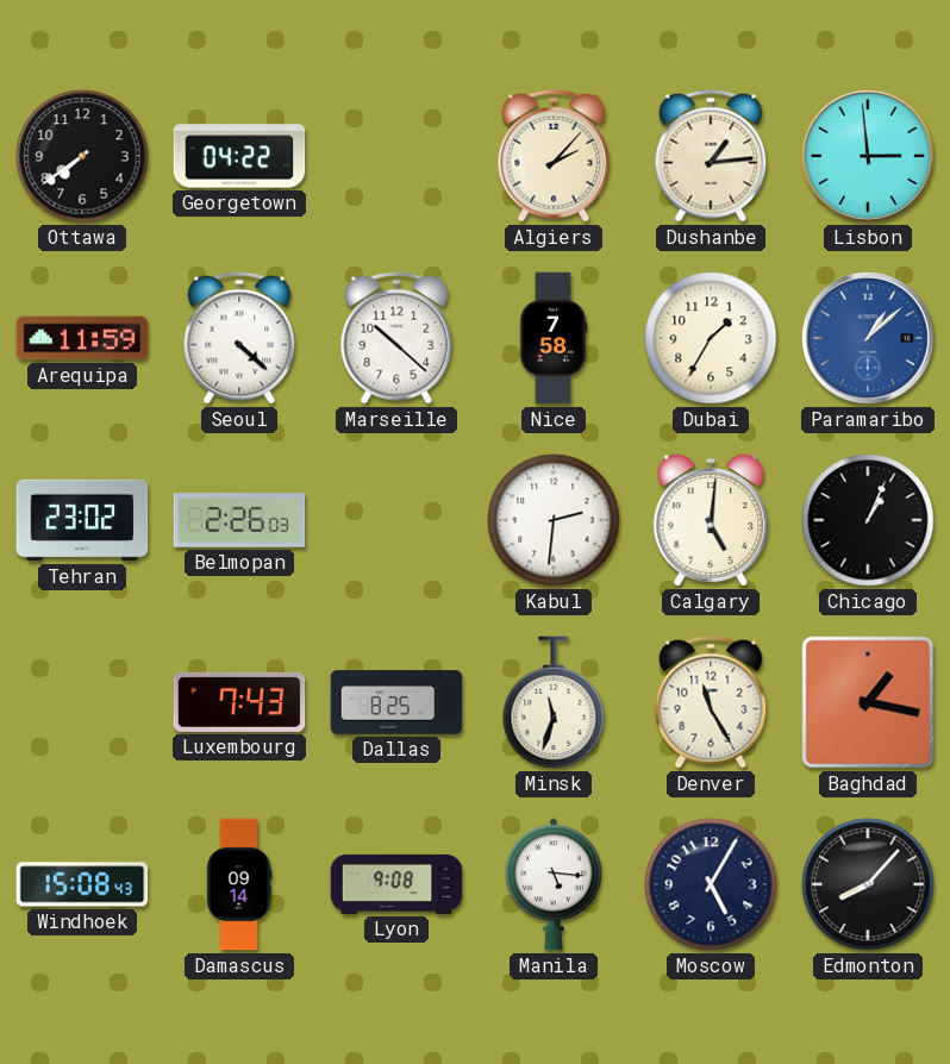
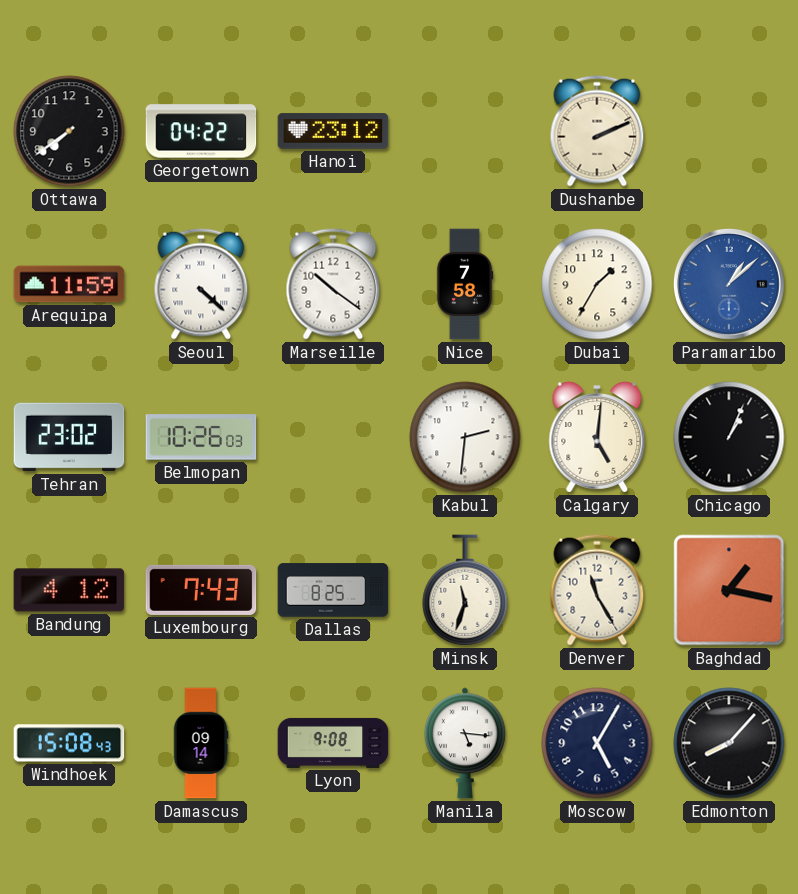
Hanoi: none -> 23:12 (333, 131)
Algiers: 2:07 -> none (554, 156)
Dushanbe: 1:14 -> 2:11 (597, 131)
Lisbon: 2:59 -> none (868, 156)
Marseille: 10:22 -> 10:21 (333, 284)
Belmopan: 2:26 -> 10:26 (201, 437)
Bandung: none -> 4:12 (69, 590)
